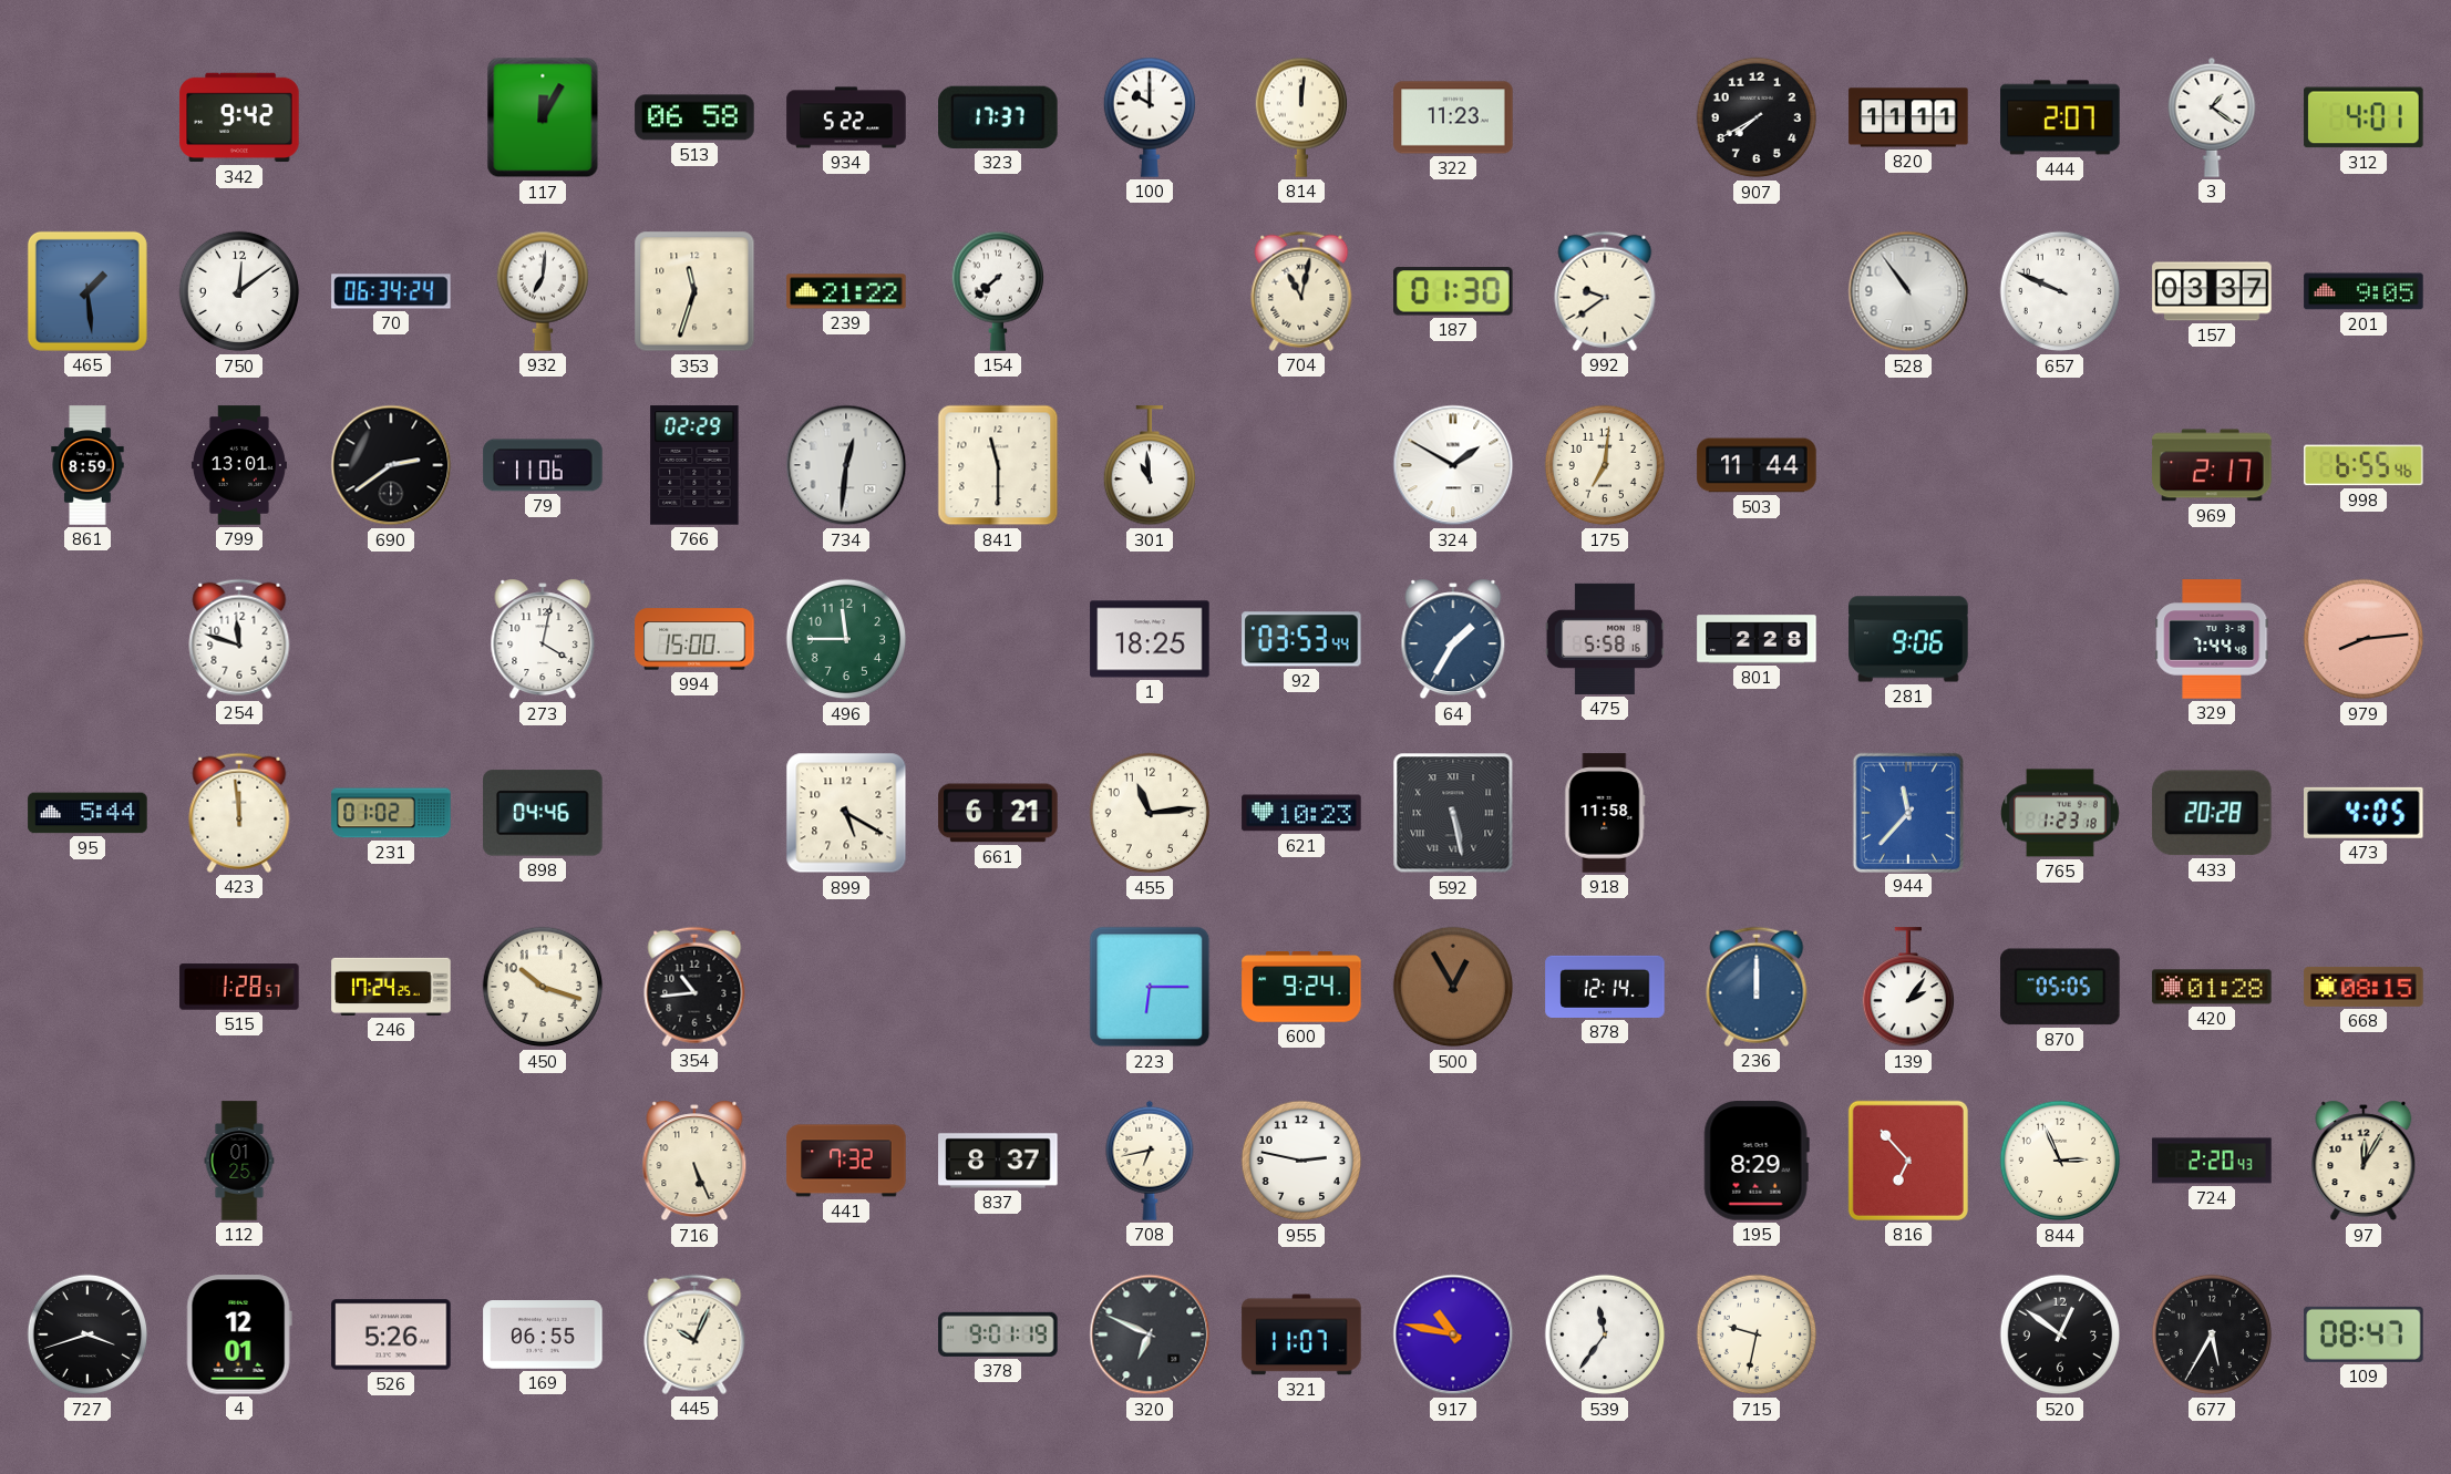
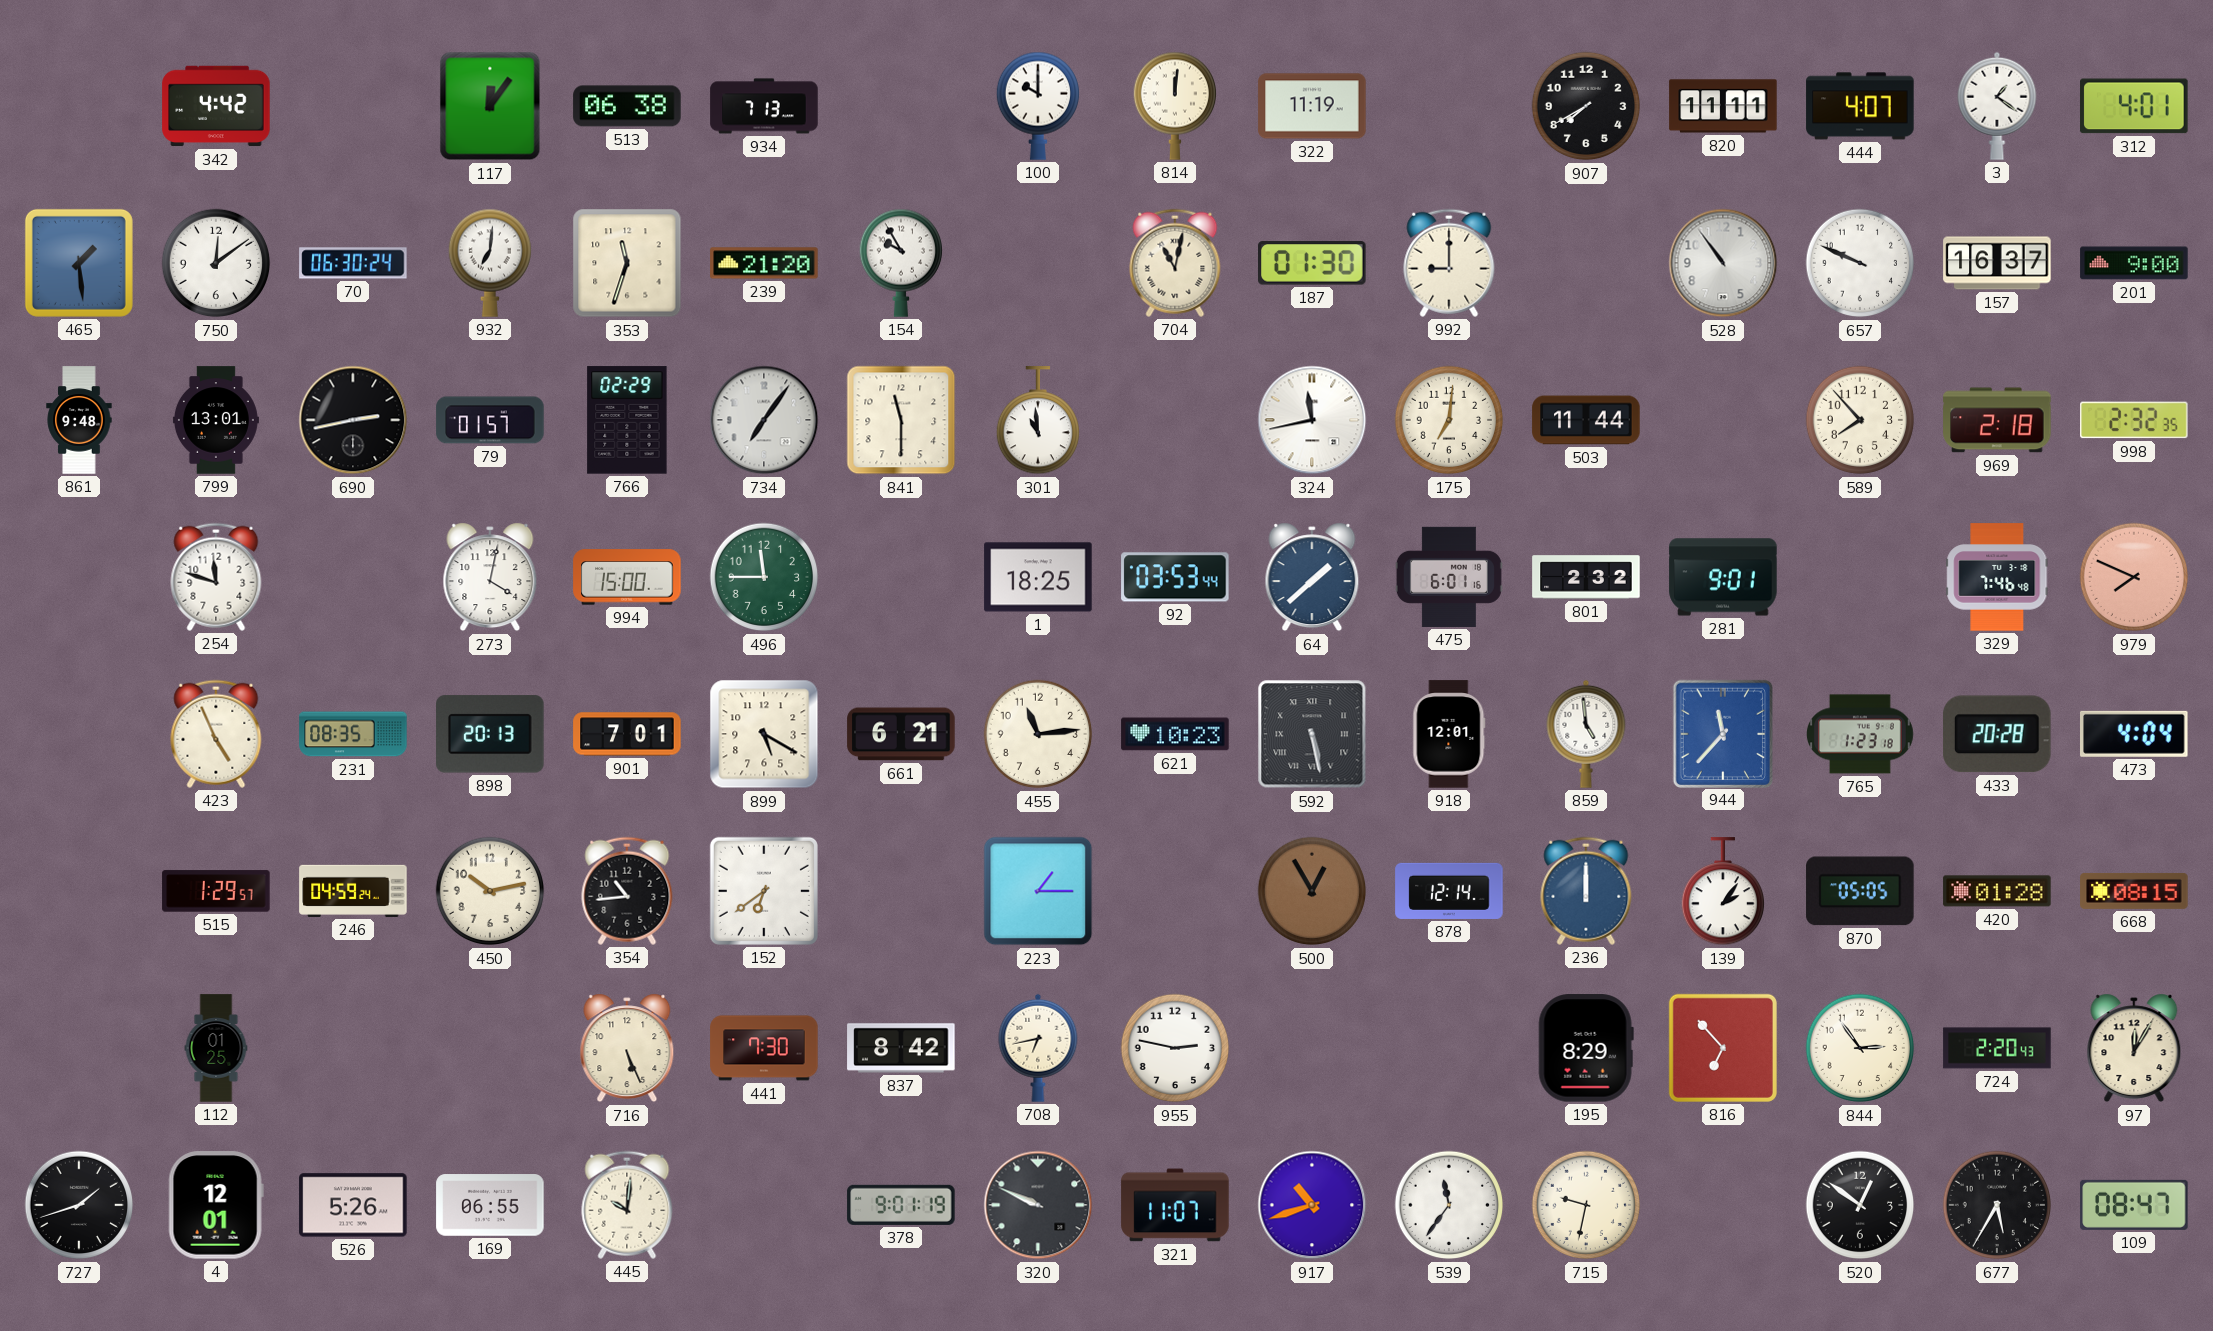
342: 9:42 -> 4:42 (216, 106)
117: 12:05 -> 12:06 (490, 106)
513: 06:58 -> 06:38 (627, 106)
934: 5:22 -> 7:13 (764, 106)
323: 17:37 -> none (998, 117)
322: 11:23 -> 11:19 (1312, 106)
444: 2:07 -> 4:07 (1860, 106)
70: 06:34 -> 06:30 (353, 263)
239: 21:22 -> 21:20 (764, 263)
154: 7:38 -> 9:55 (900, 263)
992: 9:39 -> 9:00 (1449, 263)
157: 03:37 -> 16:37 (1997, 263)
201: 9:05 -> 9:00 (2134, 263)
861: 8:59 -> 9:48 (79, 420)
690: 2:39 -> 2:43 (353, 420)
79: 11:06 -> 01:57 (490, 420)
734: 12:31 -> 7:06 (764, 420)
324: 1:50 -> 11:43 (1312, 420)
589: none -> 7:53 (1860, 420)
969: 2:17 -> 2:18 (1997, 420)
998: 6:55 -> 2:32 (2134, 420)
64: 1:35 -> 1:38 (1312, 577)
475: 5:58 -> 6:01 (1449, 577)
801: 2:28 -> 2:32 (1586, 577)
281: 9:06 -> 9:01 (1723, 577)
329: 7:44 -> 7:46 (1997, 577)
979: 8:14 -> 7:49 (2134, 577)
95: 5:44 -> none (87, 813)
423: 11:59 -> 4:56 (216, 734)
231: 01:02 -> 08:35 (353, 734)
898: 04:46 -> 20:13 (490, 734)
901: none -> 7:01 (627, 734)
918: 11:58 -> 12:01 (1449, 734)
859: none -> 4:59 (1586, 734)
473: 4:05 -> 4:04 (2135, 734)
515: 1:28 -> 1:29 (216, 891)
246: 17:24 -> 04:59 (353, 891)
450: 10:18 -> 10:13 (490, 891)
152: none -> 6:39 (764, 891)
223: 6:15 -> 1:15 (1038, 891)
600: 9:24 -> none (1301, 987)
441: 7:32 -> 7:30 (764, 1048)
837: 8:37 -> 8:42 (901, 1048)
844: 2:56 -> 2:54 (1860, 1048)
727: 3:42 -> 1:42 (79, 1205)
445: 10:04 -> 10:01 (627, 1205)
320: 6:49 -> 9:49 (1038, 1205)
917: 10:47 -> 10:42 (1312, 1205)
